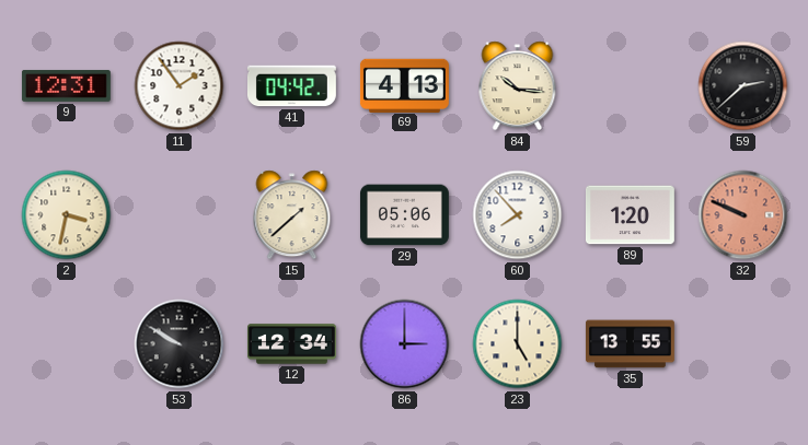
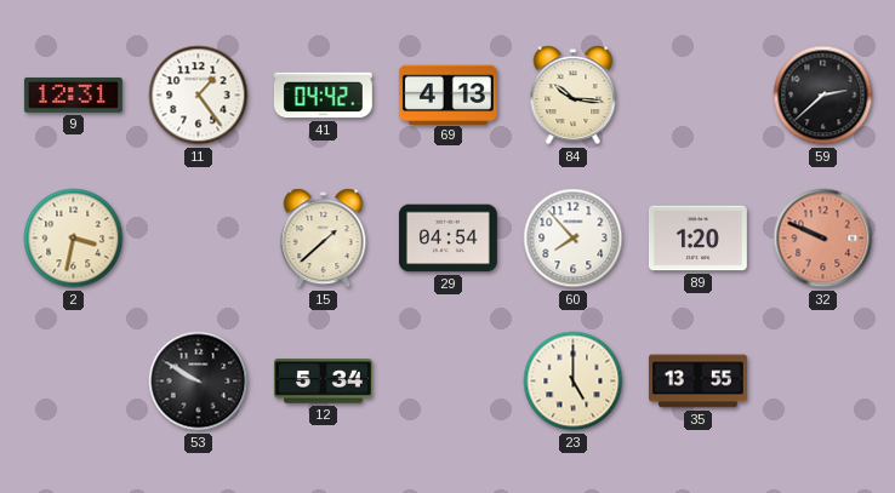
11: 1:54 -> 1:24 (199, 96)
29: 05:06 -> 04:54 (447, 239)
12: 12:34 -> 5:34 (323, 382)
86: 3:00 -> none (405, 344)
